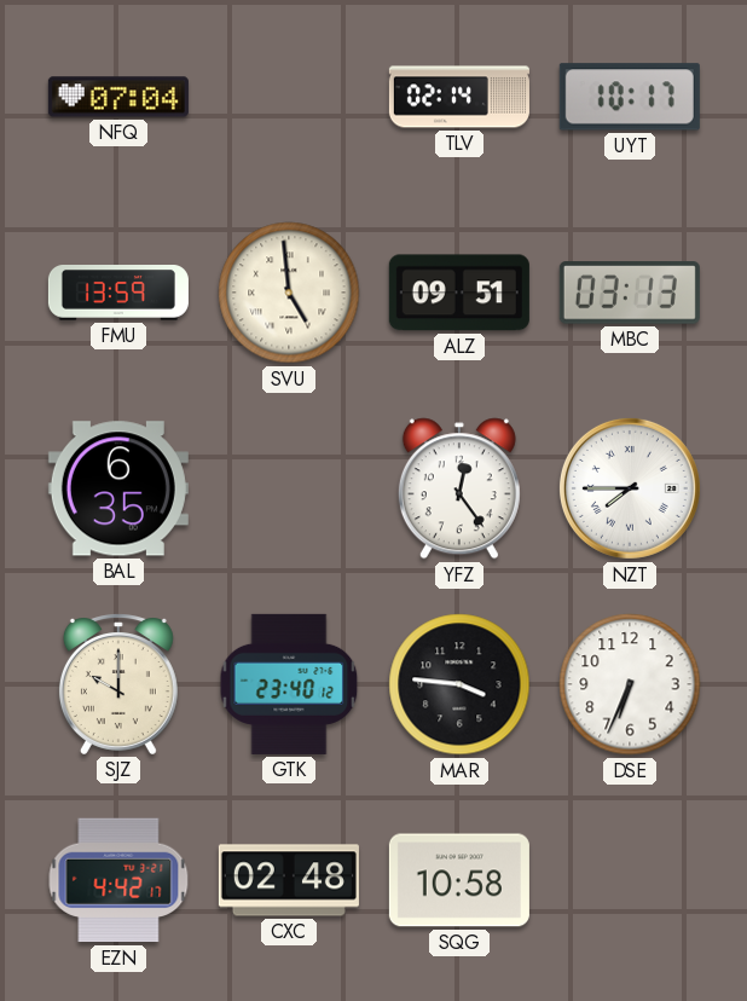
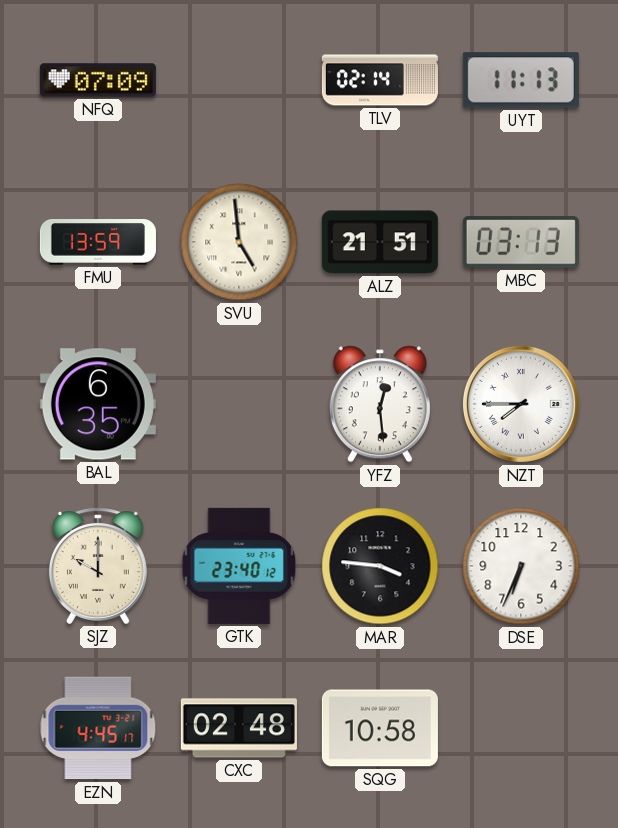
NFQ: 07:04 -> 07:09 (98, 80)
UYT: 10:17 -> 11:13 (521, 80)
ALZ: 09:51 -> 21:51 (380, 242)
YFZ: 12:24 -> 12:29 (380, 404)
EZN: 4:42 -> 4:45 (98, 728)
